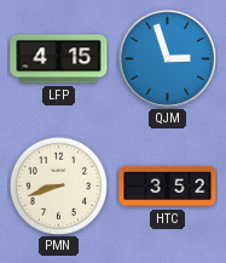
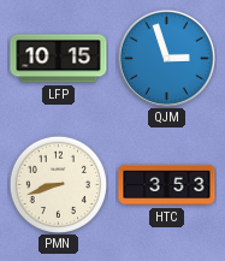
LFP: 4:15 -> 10:15 (59, 59)
HTC: 3:52 -> 3:53 (167, 185)
